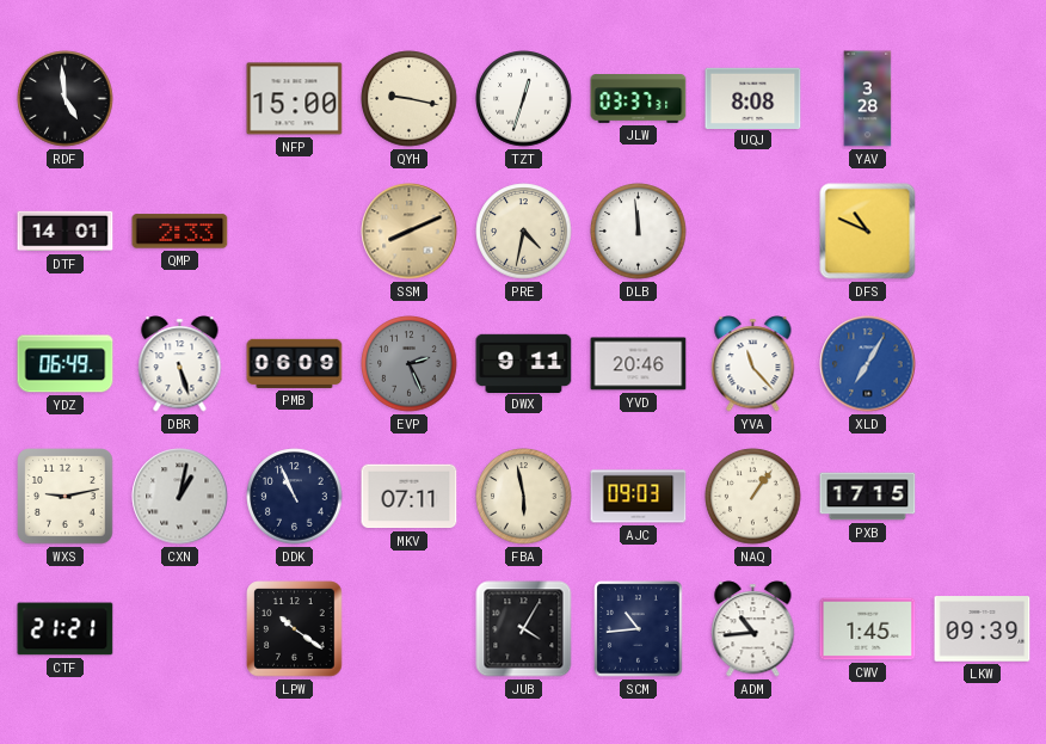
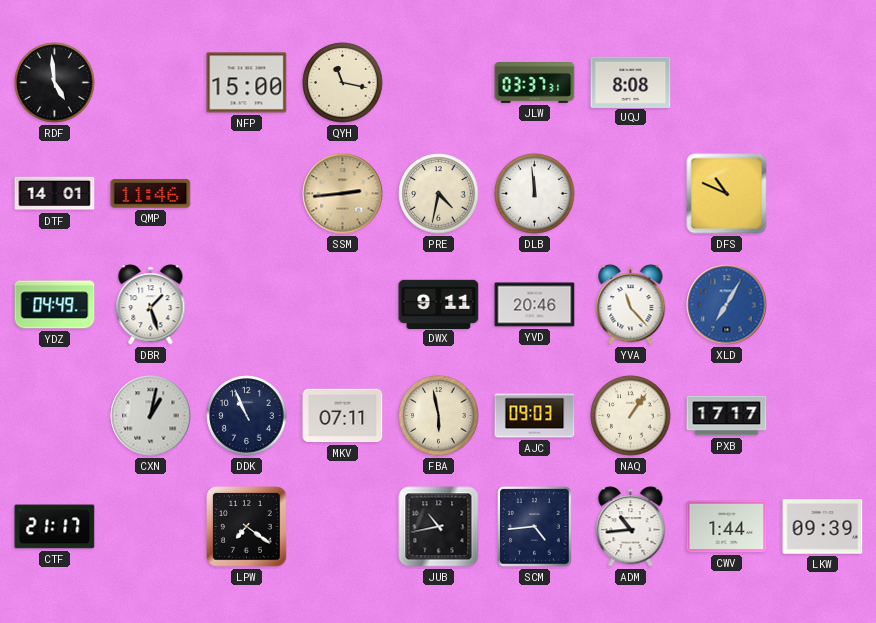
QYH: 9:17 -> 11:17 (343, 83)
TZT: 12:33 -> none (524, 99)
YAV: 3:28 -> none (868, 99)
QMP: 2:33 -> 11:46 (151, 194)
SSM: 8:11 -> 2:44 (343, 194)
YDZ: 06:49 -> 04:49 (55, 305)
DBR: 5:27 -> 1:27 (151, 305)
PMB: 06:09 -> none (295, 363)
EVP: 2:26 -> none (410, 364)
WXS: 9:13 -> none (66, 497)
PXB: 17:15 -> 17:17 (727, 416)
CTF: 21:21 -> 21:17 (55, 527)
LPW: 10:21 -> 7:21 (247, 527)
JUB: 4:05 -> 10:43 (439, 527)
SCM: 10:44 -> 4:44 (535, 527)
CWV: 1:45 -> 1:44 (727, 527)
